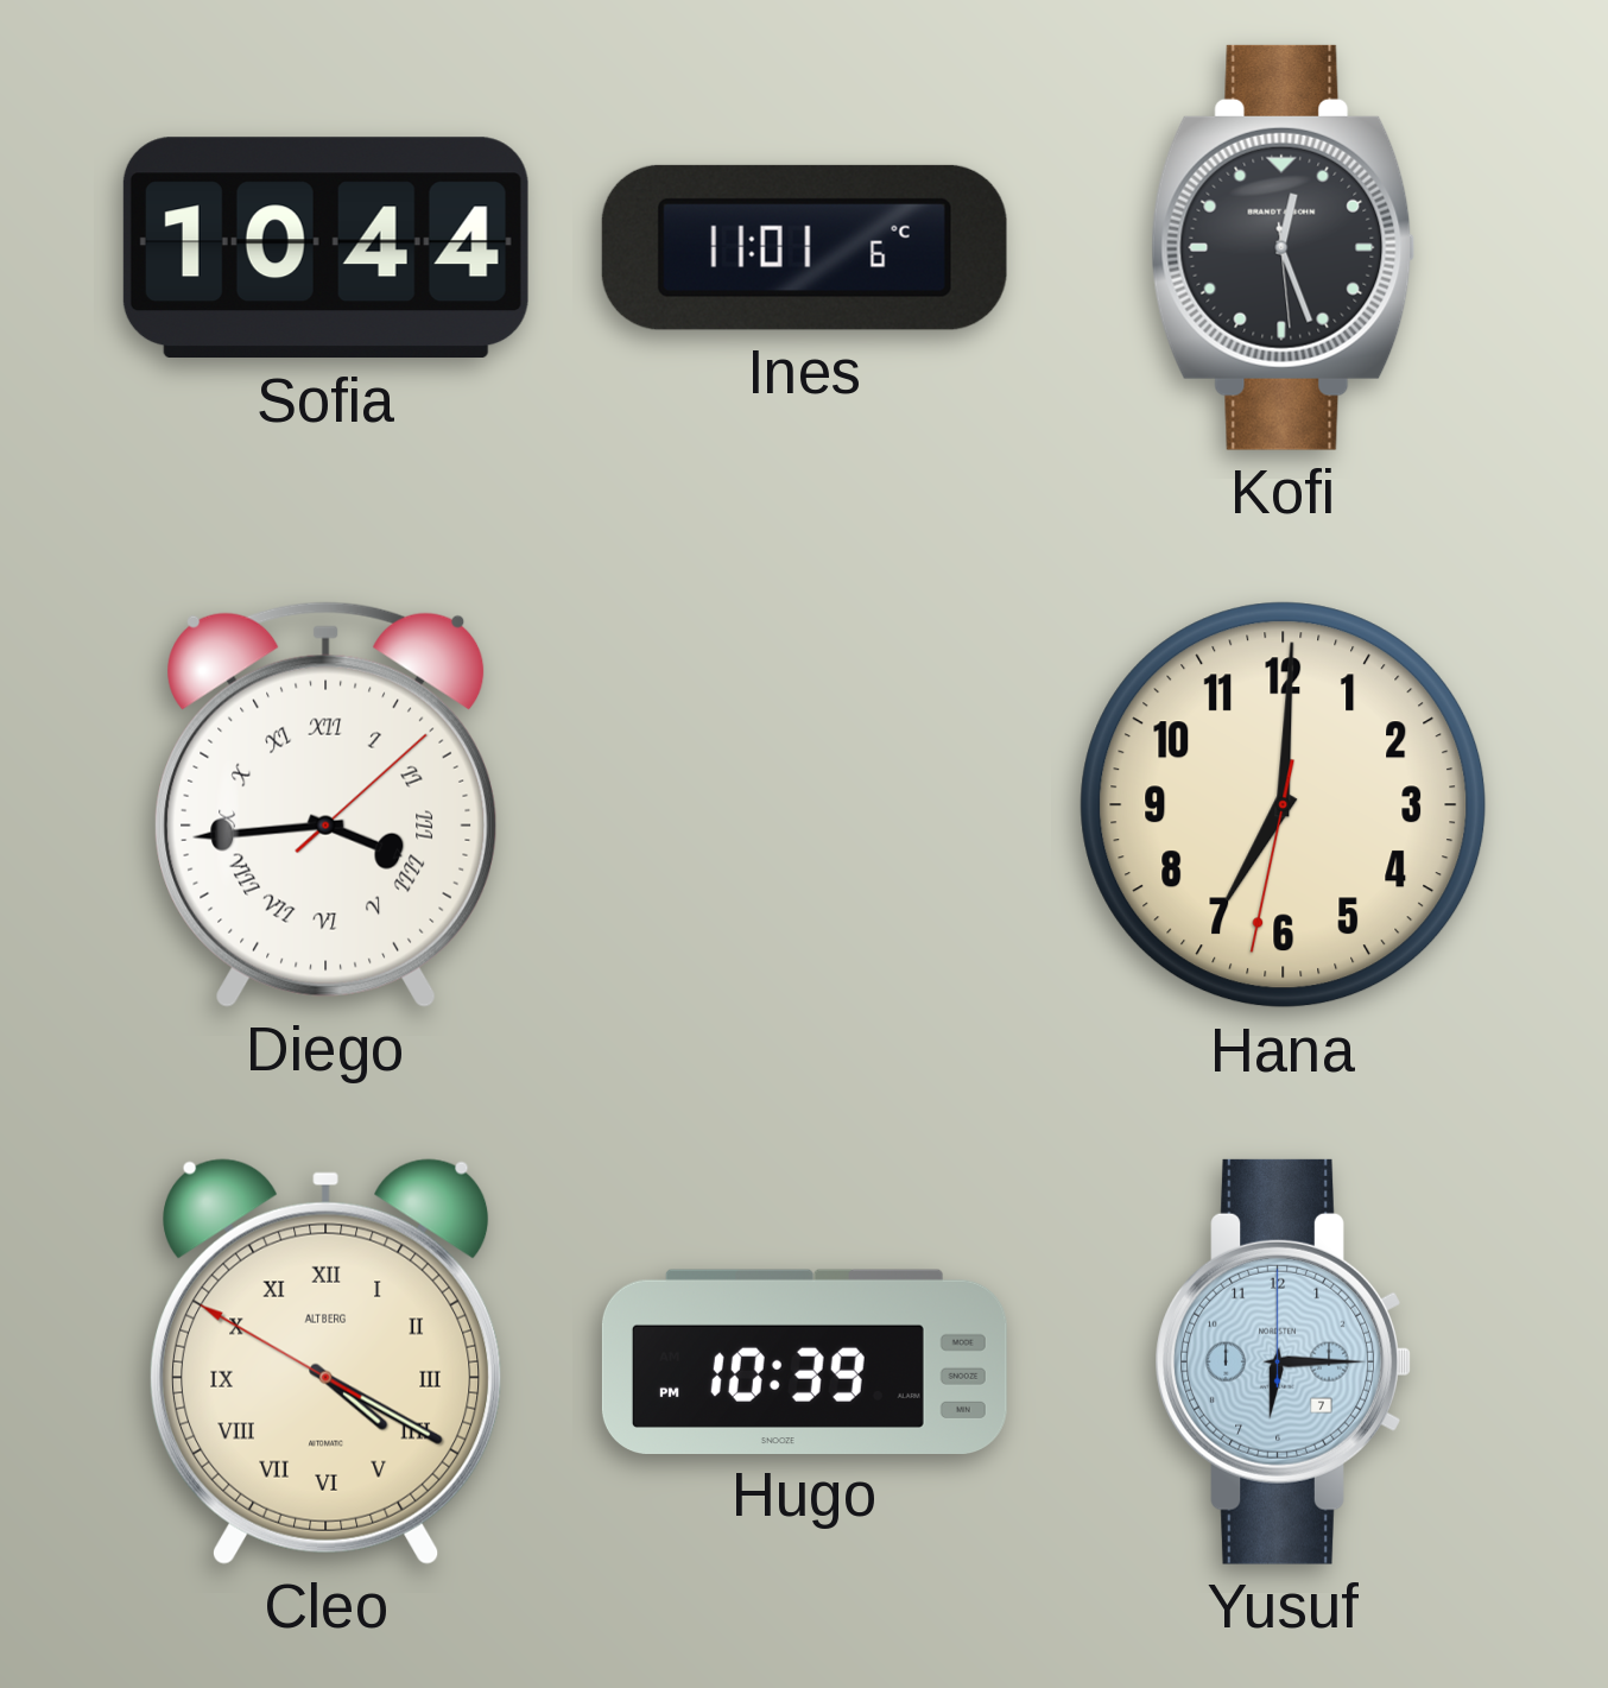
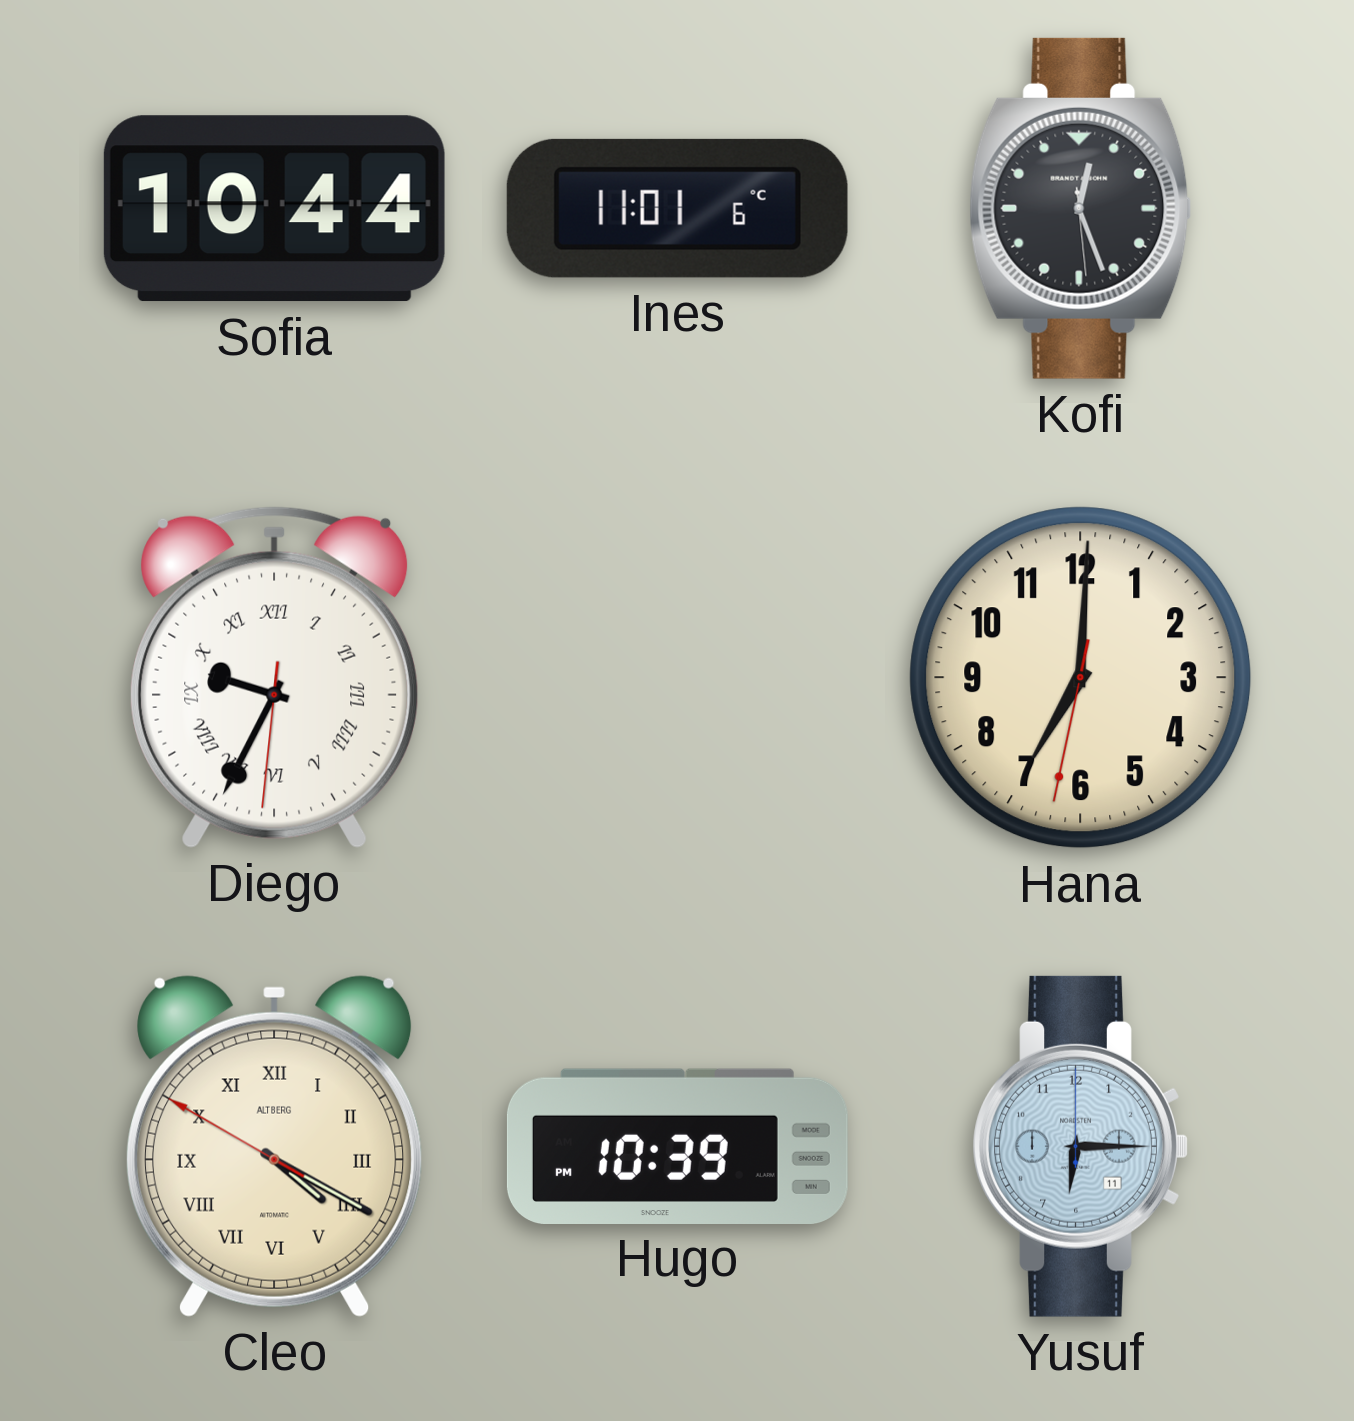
Diego: 3:44 -> 9:34 (275, 677)
Yusuf date: 7 -> 11 (1080, 1146)
